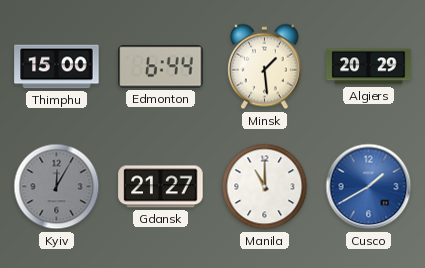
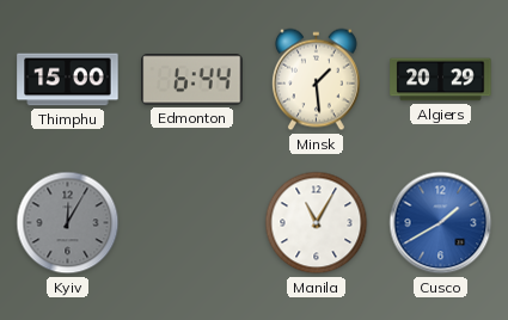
Gdansk: 21:27 -> none (161, 187)
Manila: 11:00 -> 11:05 (317, 223)
